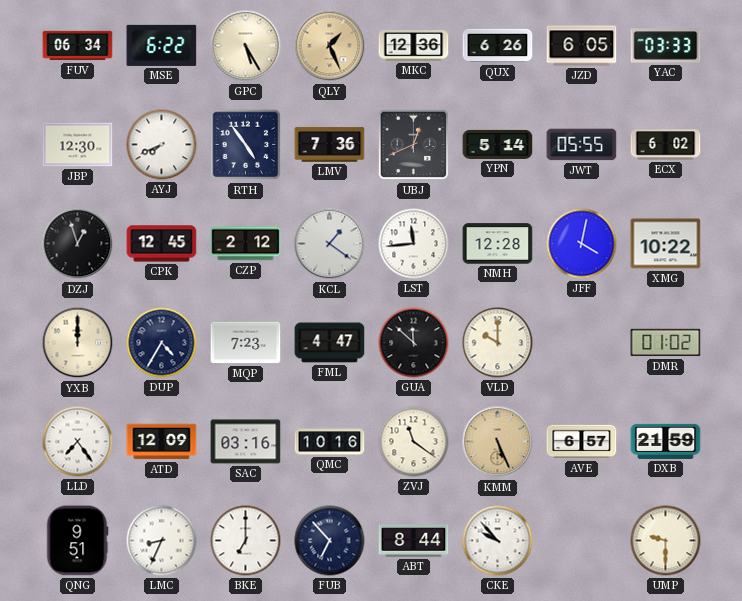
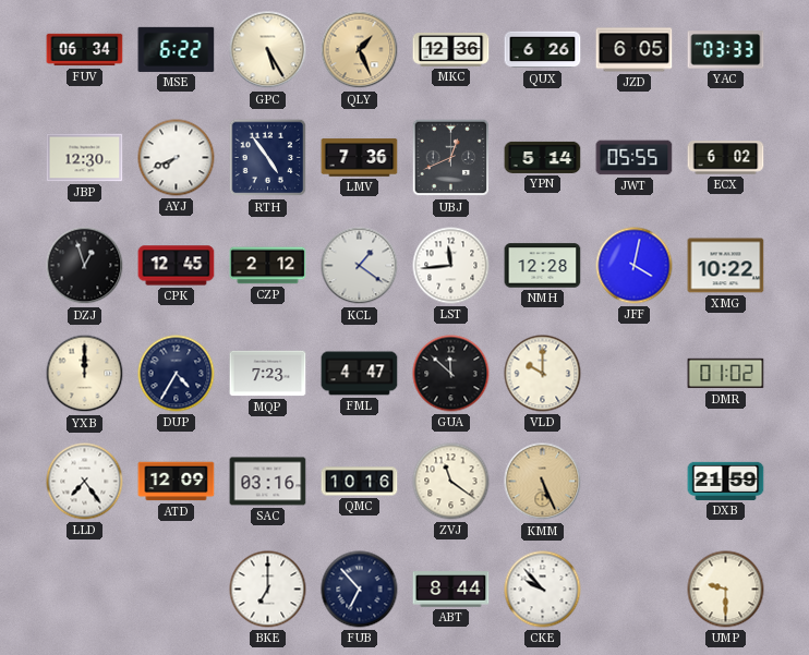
AVE: 6:57 -> none (582, 442)
QNG: 9:51 -> none (77, 541)
LMC: 8:34 -> none (162, 541)
